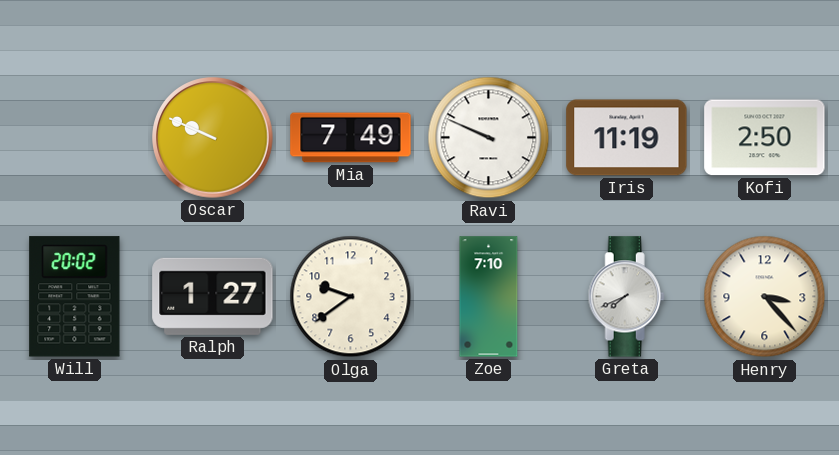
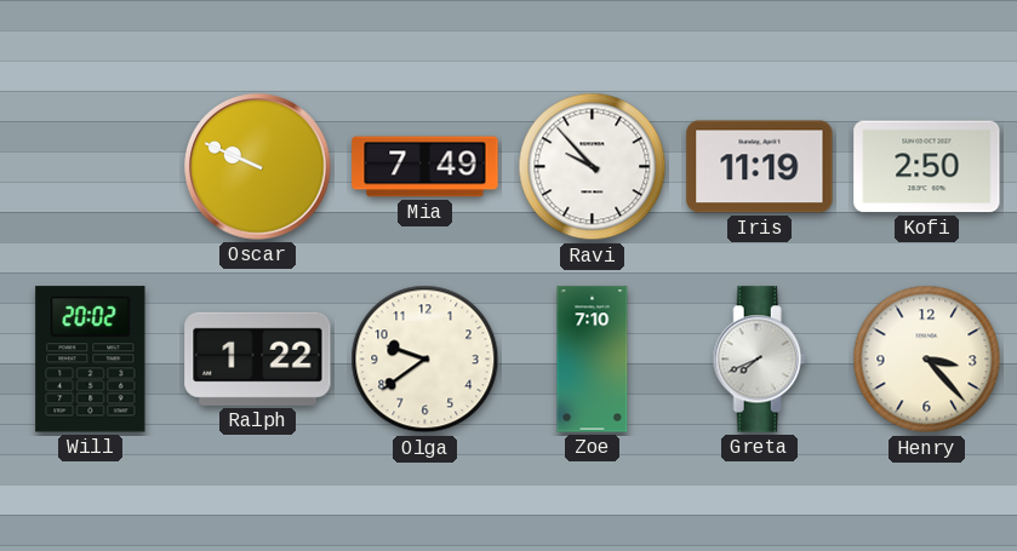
Ravi: 9:49 -> 9:53 (593, 167)
Ralph: 1:27 -> 1:22 (258, 358)
